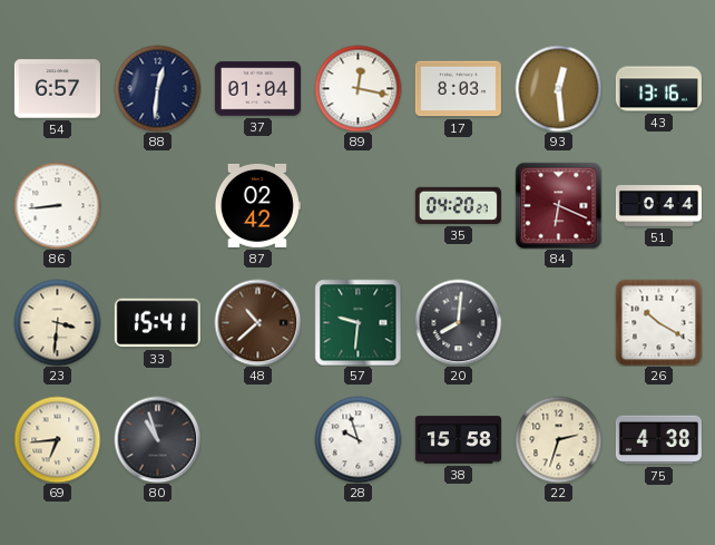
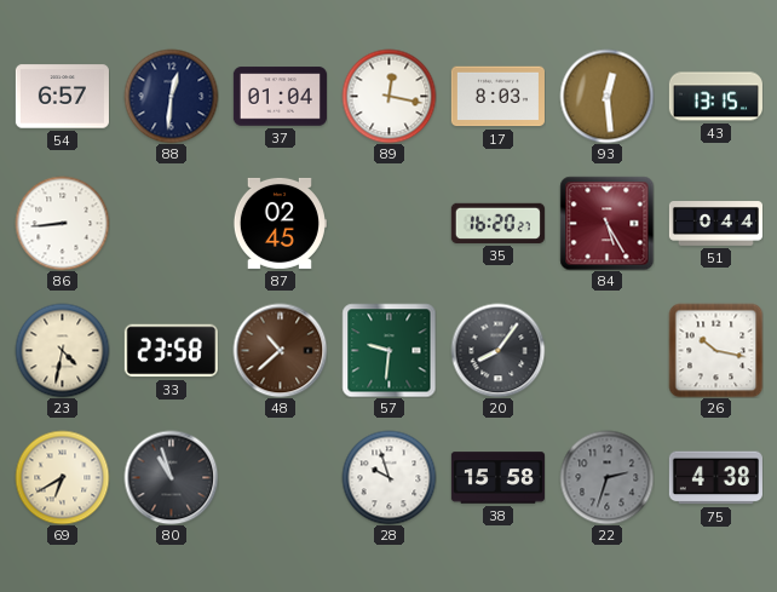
43: 13:16 -> 13:15 (715, 97)
87: 02:42 -> 02:45 (280, 223)
35: 04:20 -> 16:20 (497, 223)
84: 6:19 -> 5:25 (606, 223)
23: 3:31 -> 4:32 (62, 350)
33: 15:41 -> 23:58 (171, 351)
20: 8:01 -> 8:06 (497, 350)
26: 10:20 -> 10:17 (715, 350)
69: 6:44 -> 6:40 (62, 477)
22 dial: cream -> grey (606, 477)
